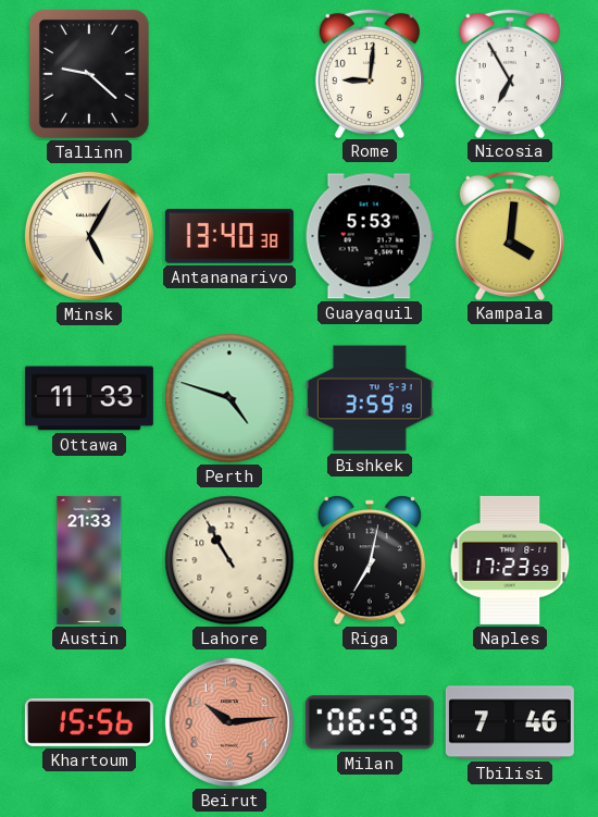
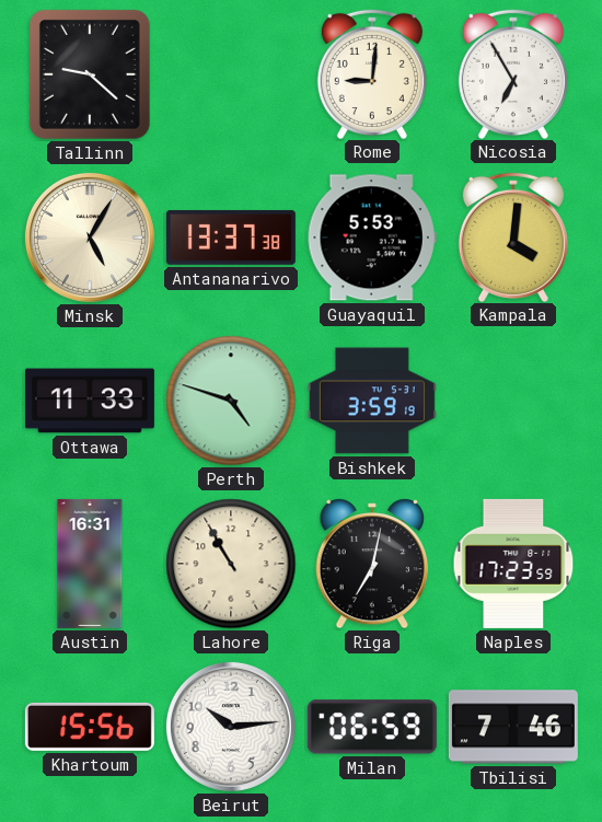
Antananarivo: 13:40 -> 13:37 (231, 238)
Austin: 21:33 -> 16:31 (90, 564)
Beirut dial: salmon -> white (231, 727)
